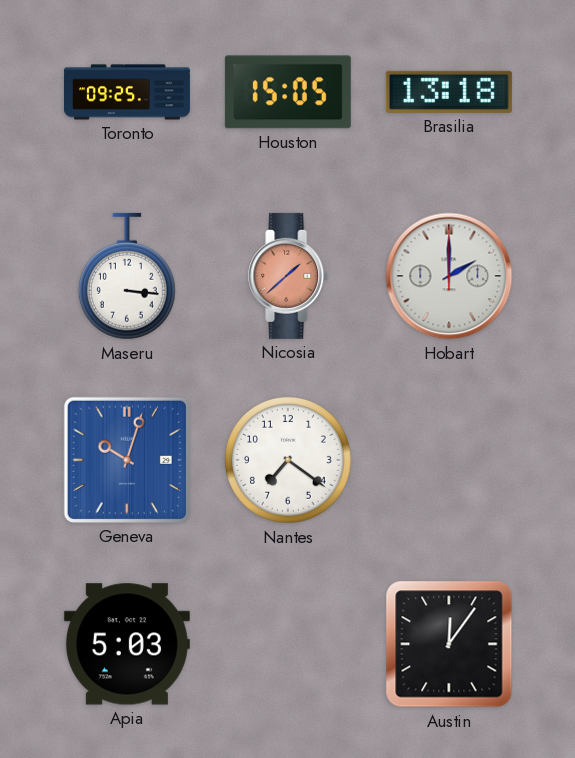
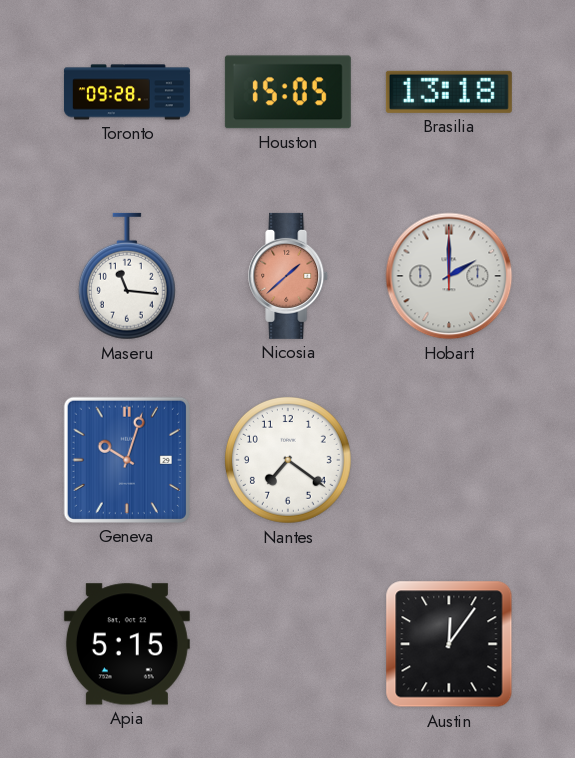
Toronto: 09:25 -> 09:28 (127, 92)
Maseru: 3:16 -> 11:16 (127, 276)
Apia: 5:03 -> 5:15 (127, 644)
